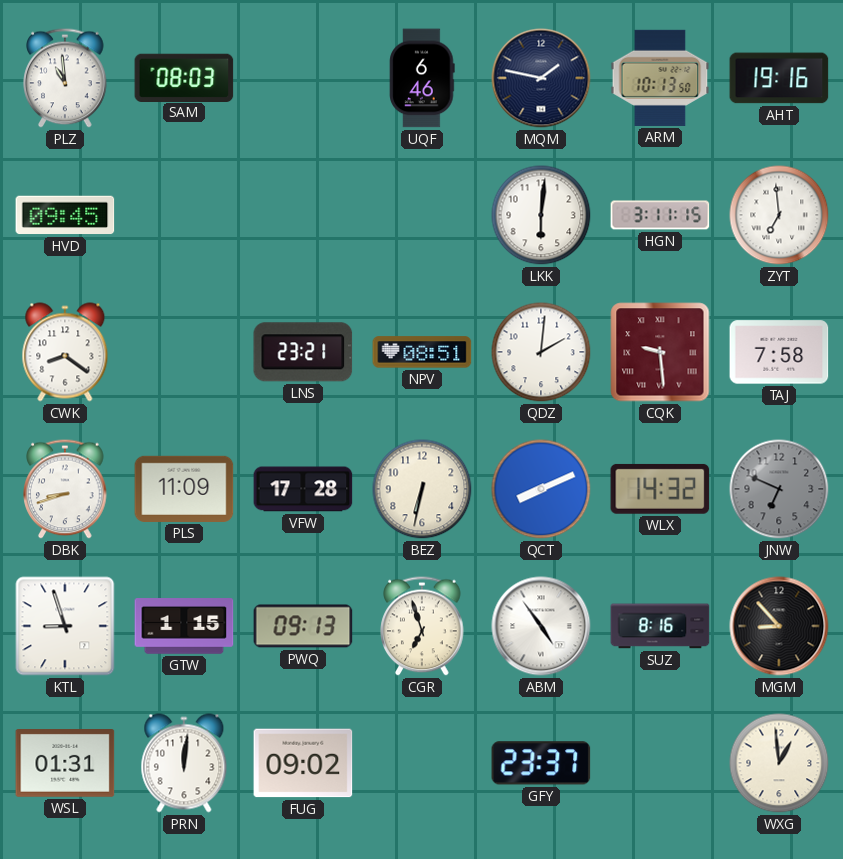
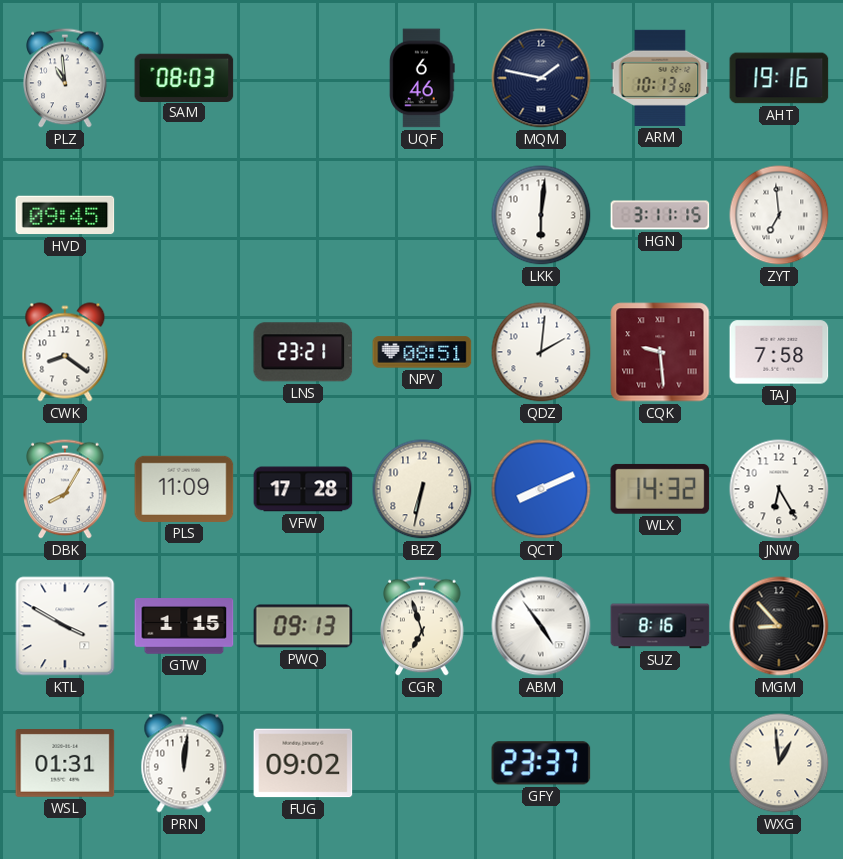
DBK: 8:42 -> 8:05 (65, 489)
JNW: 6:49 -> 6:25 (779, 489)
JNW dial: grey -> white (779, 489)
KTL: 8:57 -> 3:50 (65, 626)
